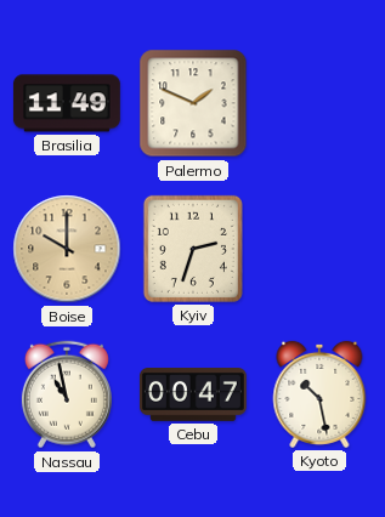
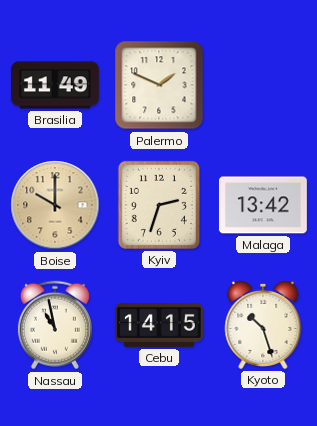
Malaga: none -> 13:42 (263, 205)
Cebu: 00:47 -> 14:15 (159, 326)
Kyoto: 10:28 -> 10:27 (263, 325)
